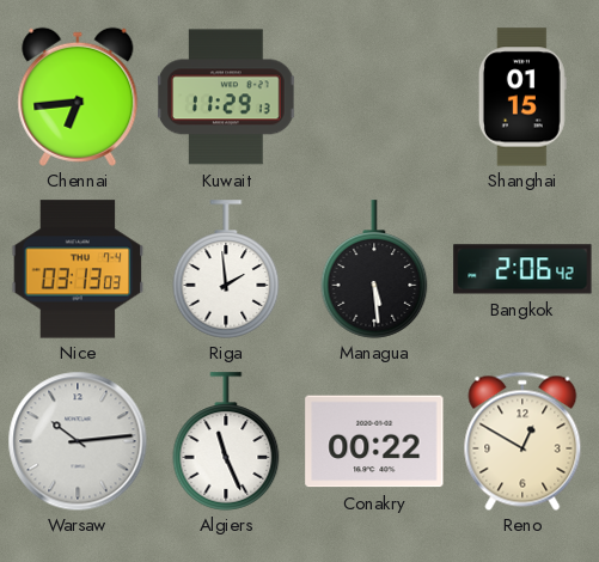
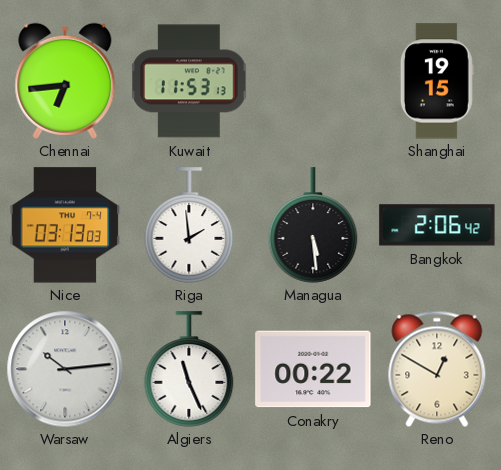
Kuwait: 11:29 -> 11:53 (190, 81)
Shanghai: 01:15 -> 19:15 (437, 81)
